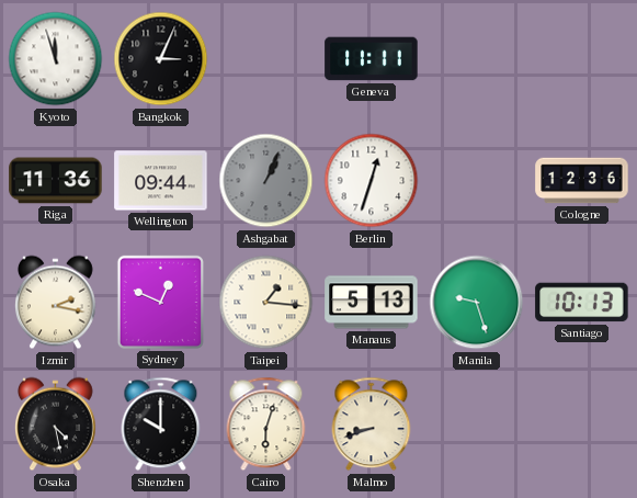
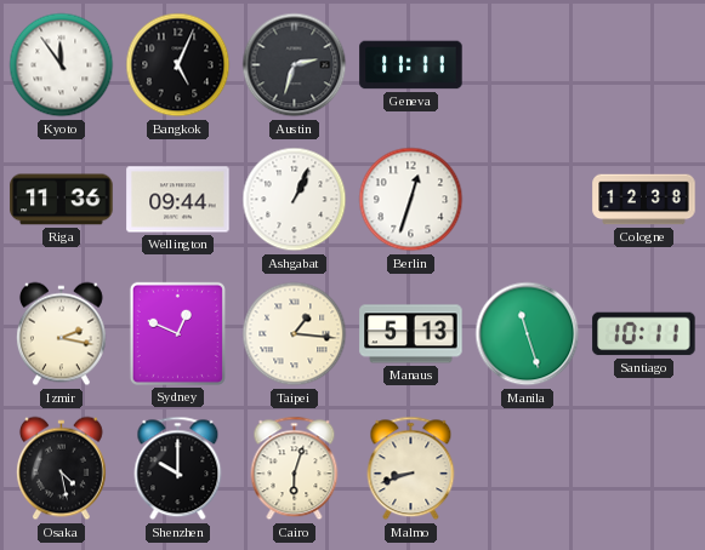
Kyoto: 11:57 -> 11:54 (62, 65)
Bangkok: 3:04 -> 5:04 (178, 65)
Austin: none -> 2:33 (295, 65)
Ashgabat dial: grey -> white (295, 200)
Cologne: 12:36 -> 12:38 (644, 200)
Manila: 9:27 -> 11:27 (528, 334)
Santiago: 10:13 -> 10:11 (644, 334)
